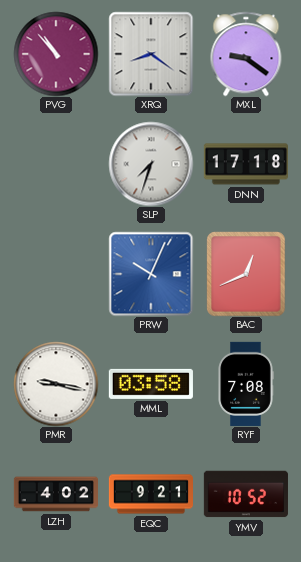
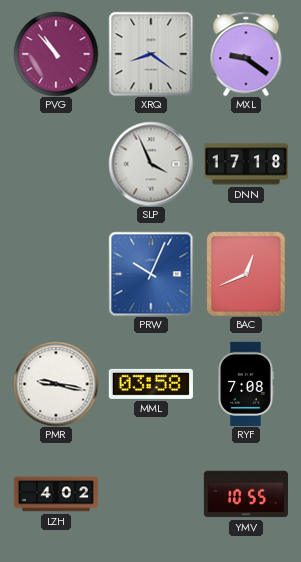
SLP: 7:33 -> 3:56 (151, 164)
EQC: 9:21 -> none (150, 494)
YMV: 10:52 -> 10:55 (246, 494)
